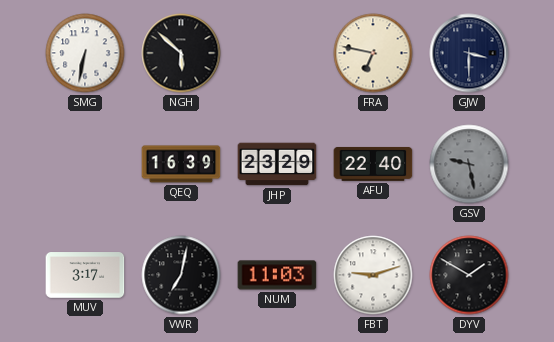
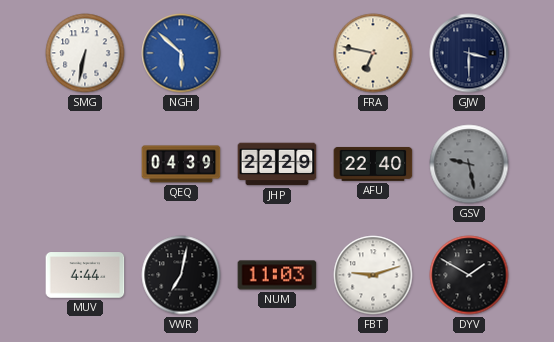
NGH dial: black -> blue (181, 53)
QEQ: 16:39 -> 04:39 (181, 164)
JHP: 23:29 -> 22:29 (277, 164)
MUV: 3:17 -> 4:44 (85, 275)
